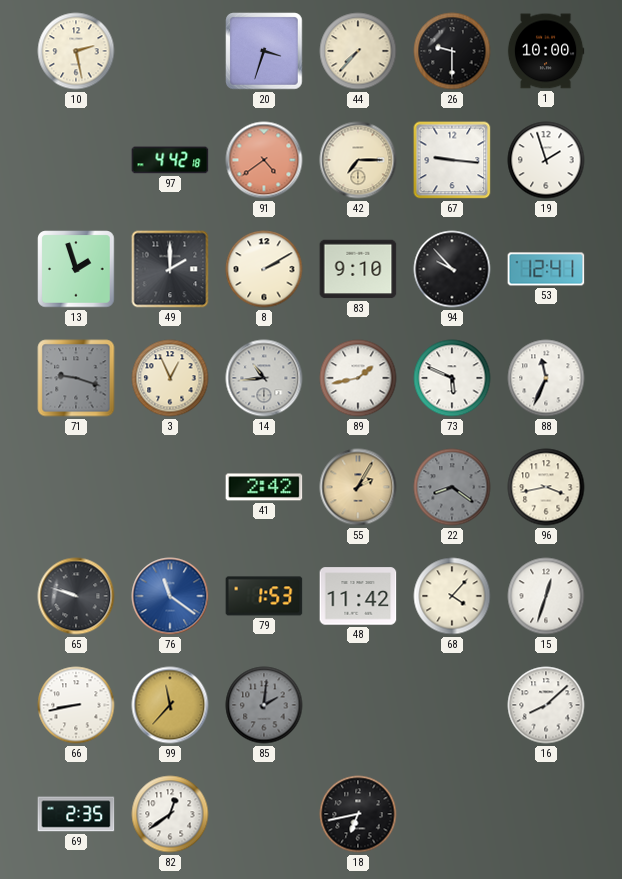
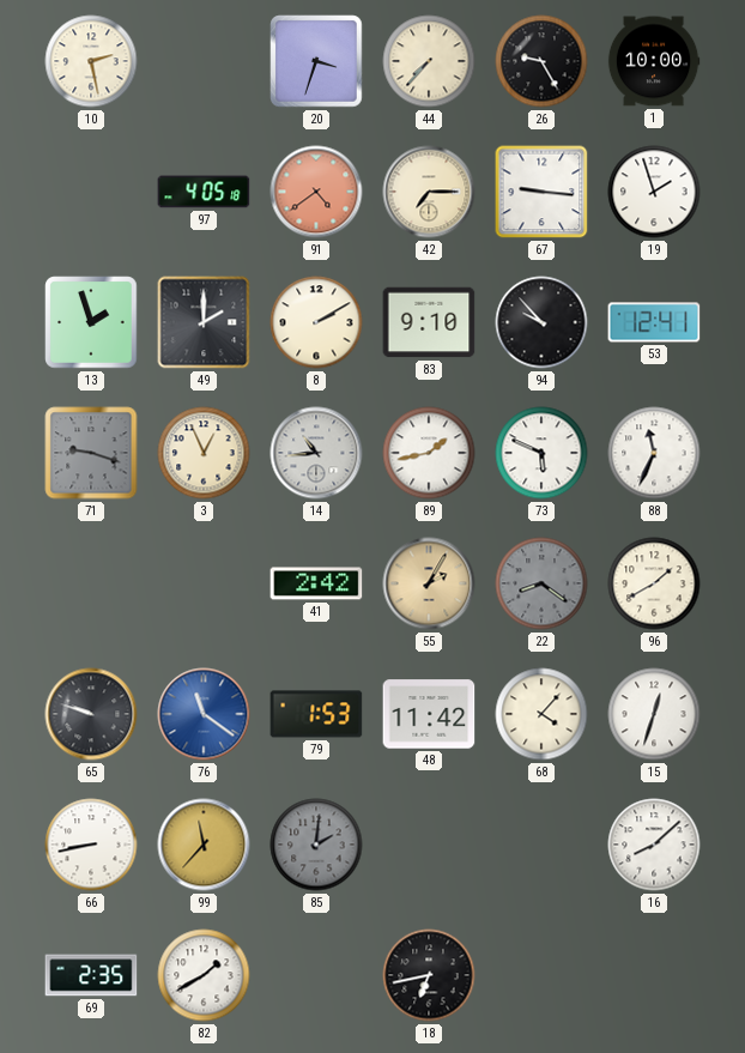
26: 9:30 -> 9:25 (541, 61)
97: 4:42 -> 4:05 (204, 192)
96: 3:43 -> 1:40 (654, 583)
82: 12:39 -> 1:40 (204, 975)
